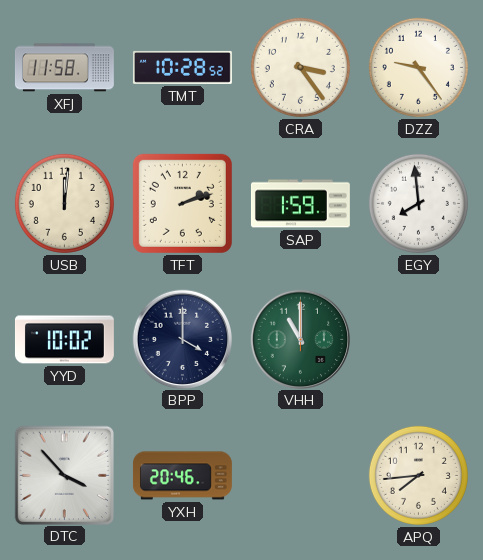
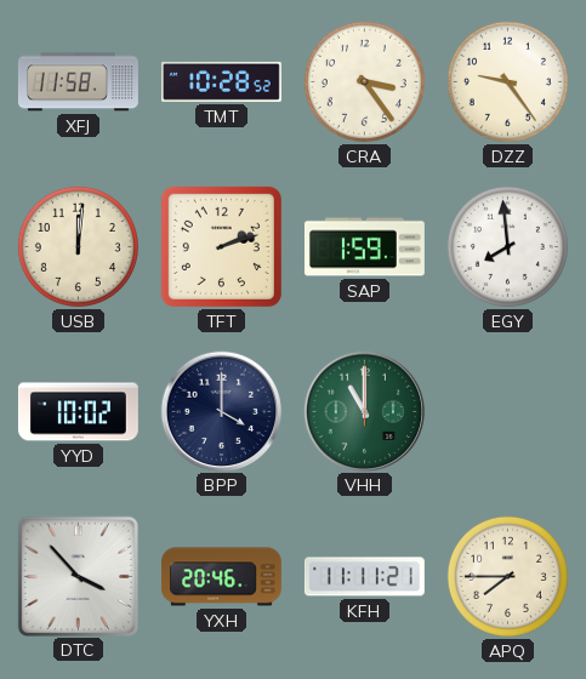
KFH: none -> 11:11 (364, 577)
APQ: 7:44 -> 7:45 (507, 576)
